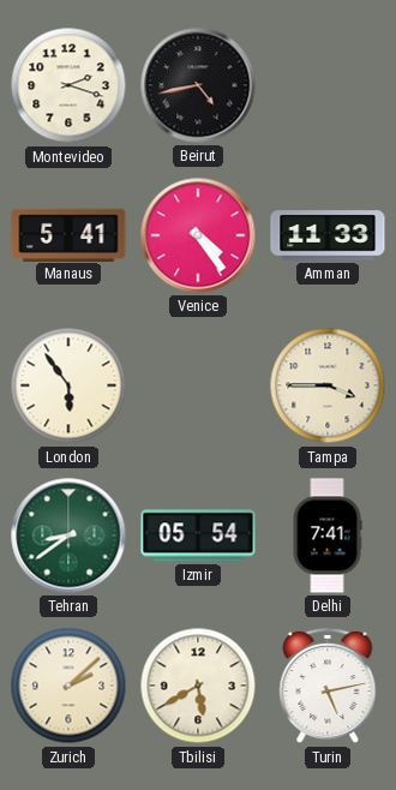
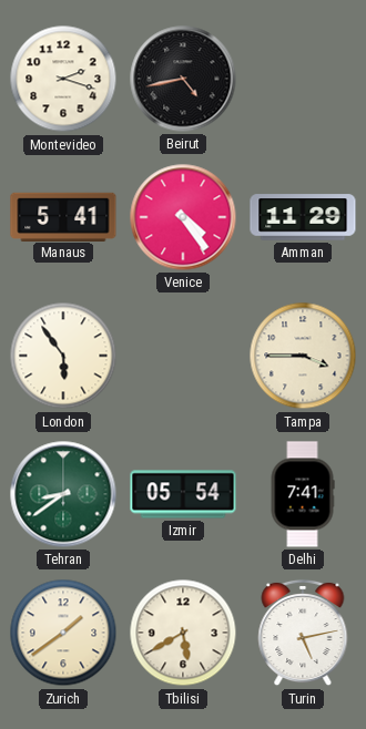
Amman: 11:33 -> 11:29 (303, 217)
Zurich: 2:08 -> 1:39 (63, 633)
